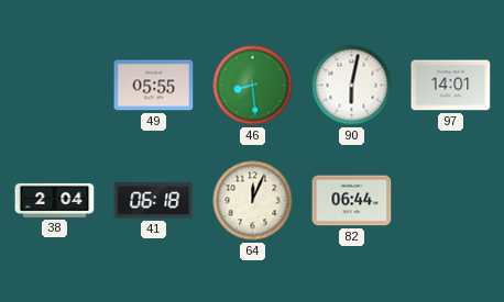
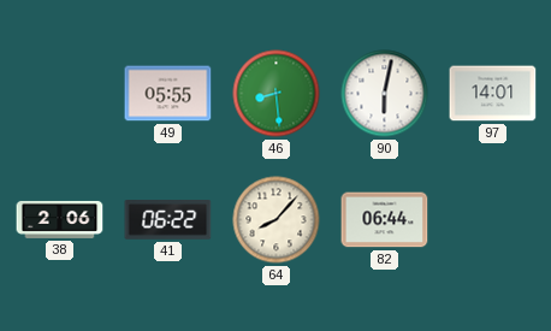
38: 2:04 -> 2:06 (60, 219)
41: 06:18 -> 06:22 (168, 220)
64: 12:04 -> 8:07 (277, 220)
